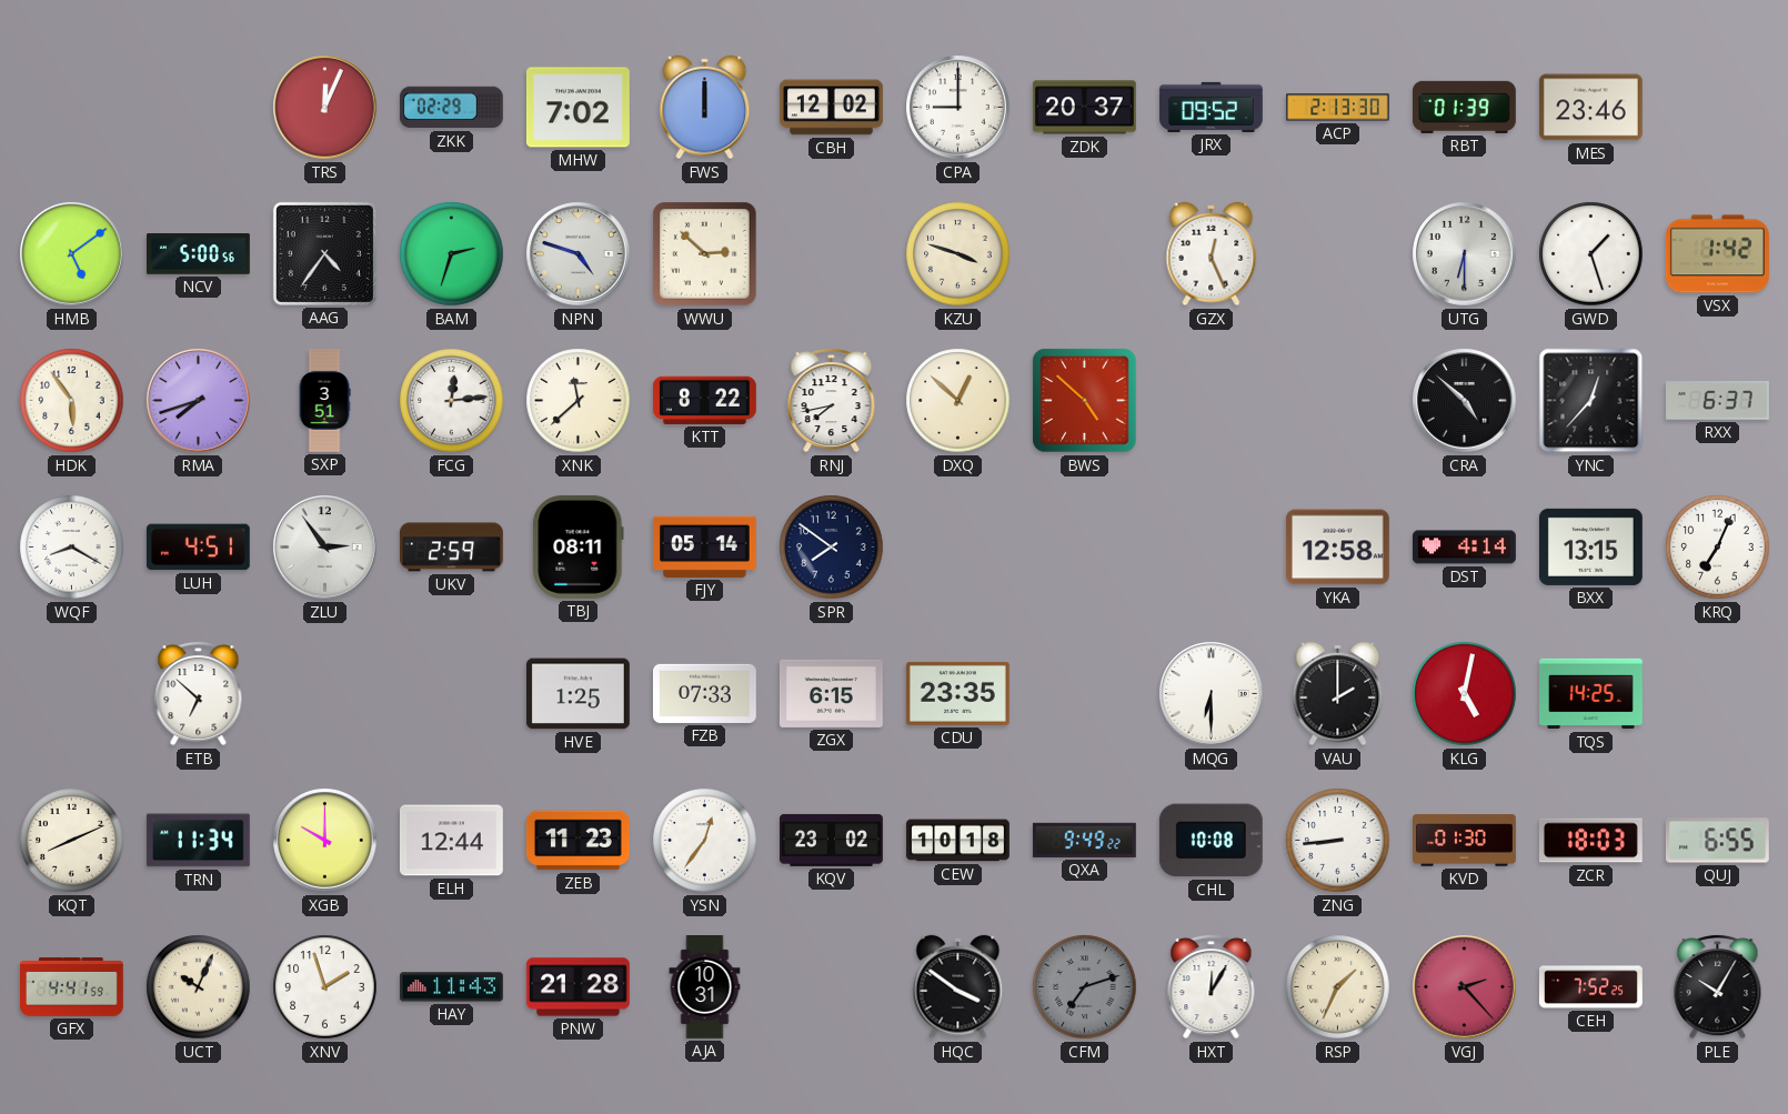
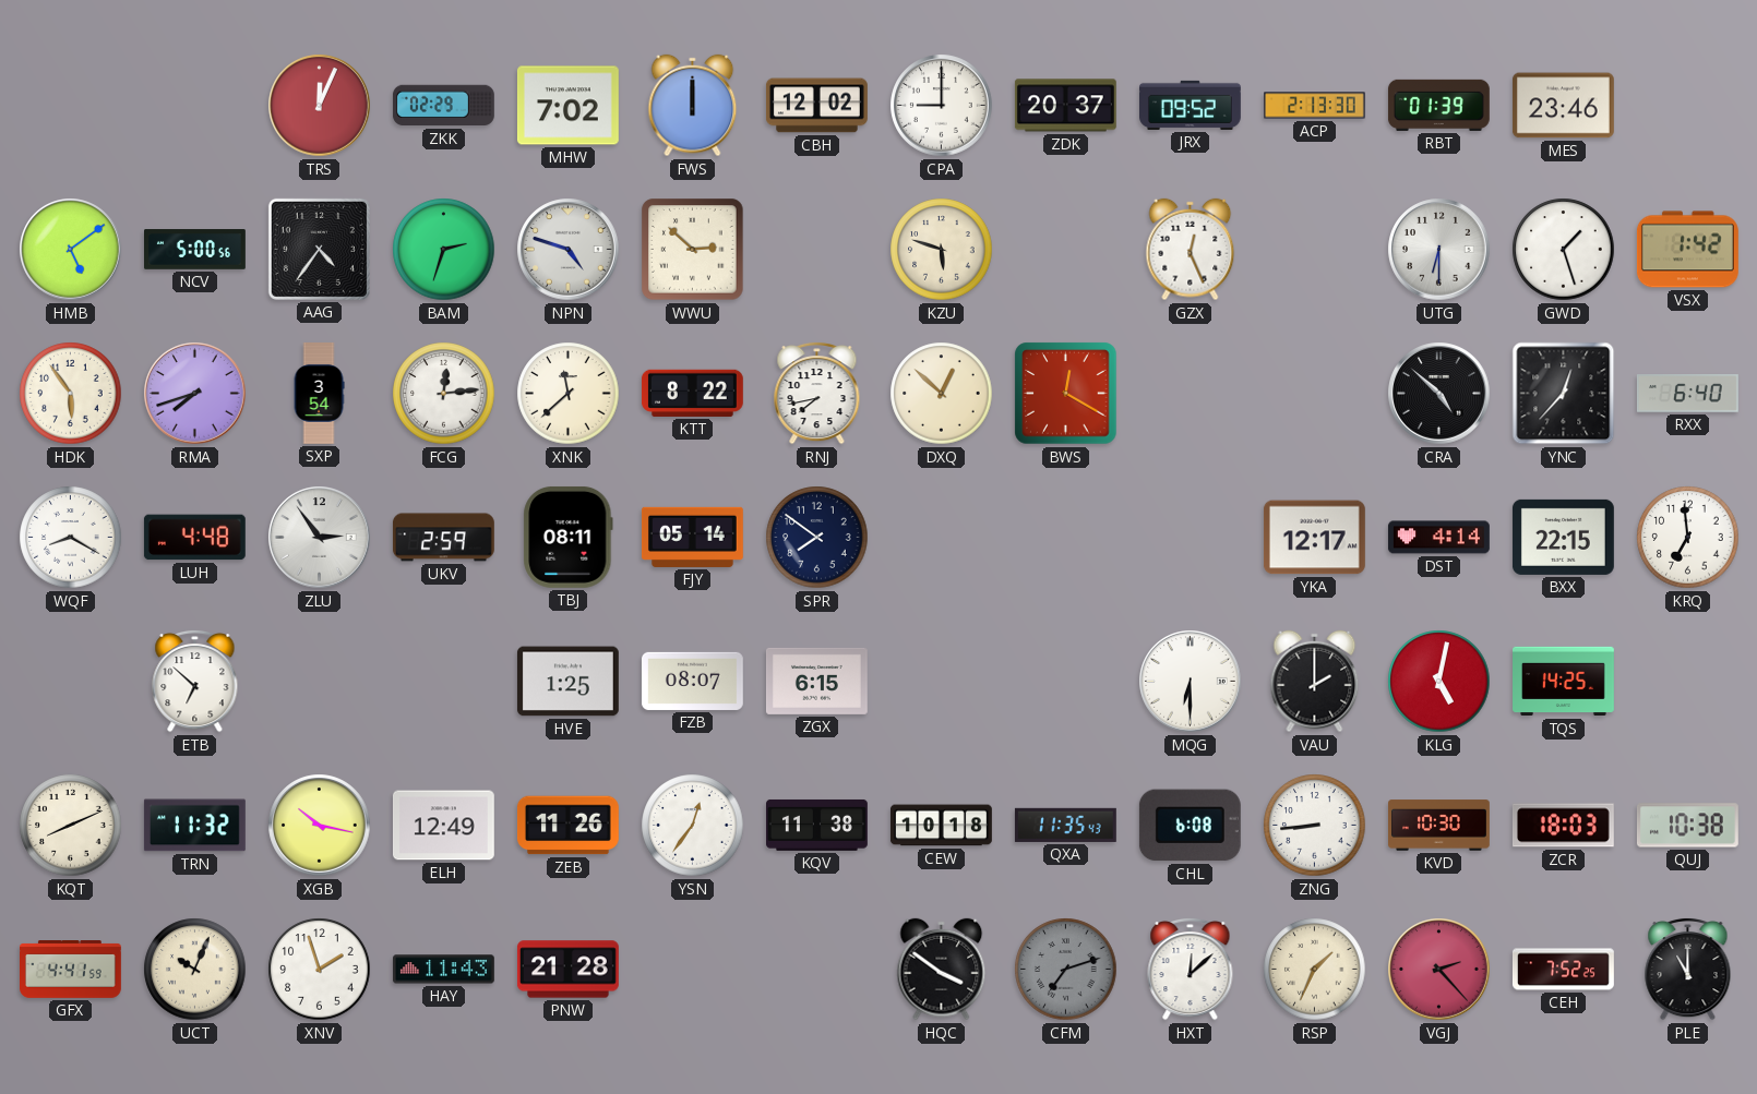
KZU: 3:48 -> 5:48 (942, 250)
SXP: 3:51 -> 3:54 (319, 394)
BWS: 4:52 -> 12:20 (1066, 394)
RXX: 6:37 -> 6:40 (1688, 394)
LUH: 4:51 -> 4:48 (194, 538)
YKA: 12:58 -> 12:17 (1314, 538)
BXX: 13:15 -> 22:15 (1563, 537)
KRQ: 7:04 -> 6:59 (1688, 538)
FZB: 07:33 -> 08:07 (692, 681)
CDU: 23:35 -> none (957, 693)
TRN: 11:34 -> 11:32 (194, 826)
XGB: 10:00 -> 10:17 (320, 826)
ELH: 12:44 -> 12:49 (443, 826)
ZEB: 11:23 -> 11:26 (567, 826)
KQV: 23:02 -> 11:38 (817, 826)
QXA: 9:49 -> 11:35 (1065, 825)
CHL: 10:08 -> 6:08 (1190, 826)
KVD: 01:30 -> 10:30 (1439, 826)
QUJ: 6:55 -> 10:38 (1687, 826)
AJA: 10:31 -> none (705, 987)
HXT: 12:05 -> 12:08 (1191, 969)
PLE: 10:05 -> 11:00 (1688, 969)
